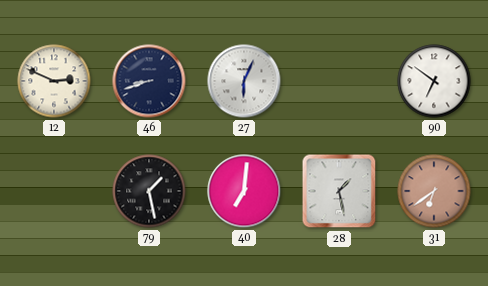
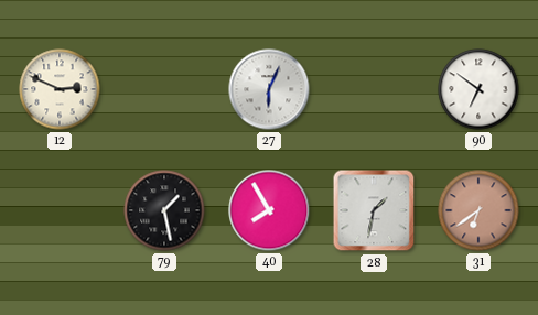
46: 8:42 -> none (149, 81)
40: 7:01 -> 7:55 (269, 210)
28: 1:28 -> 1:32 (374, 210)
